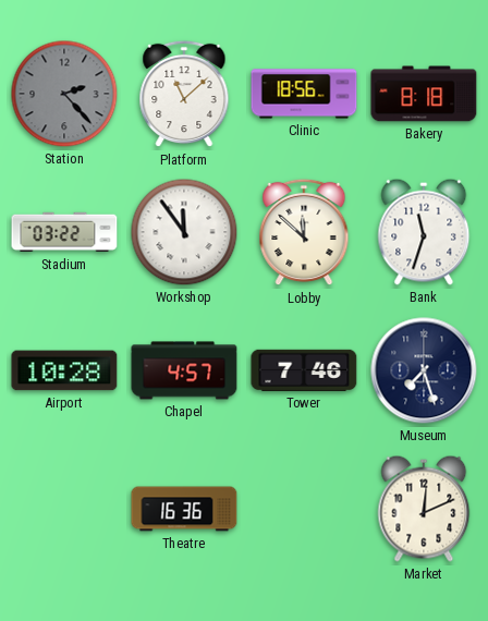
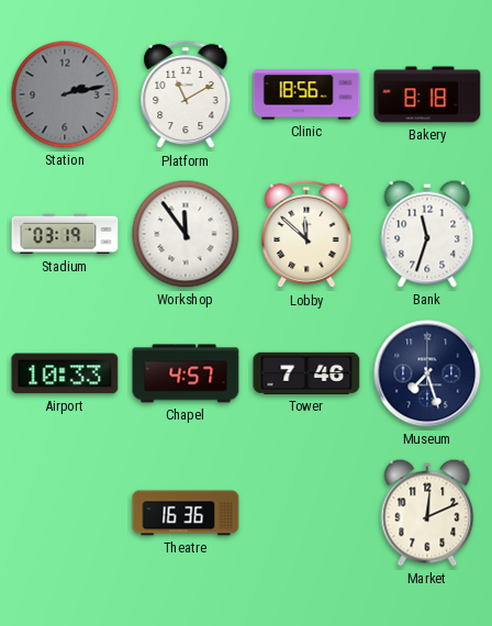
Station: 2:23 -> 2:13 (65, 94)
Platform: 11:08 -> 11:10 (186, 94)
Stadium: 03:22 -> 03:19 (65, 234)
Airport: 10:28 -> 10:33 (65, 373)
